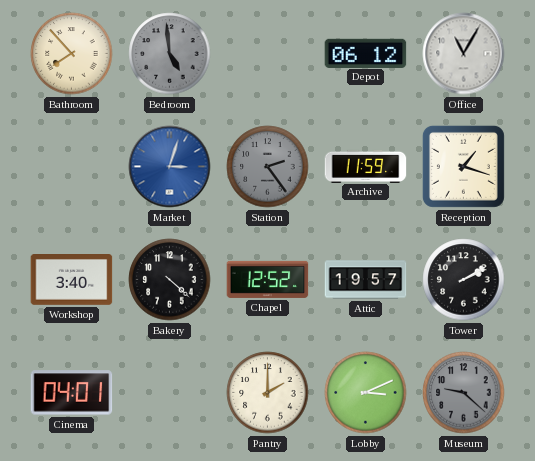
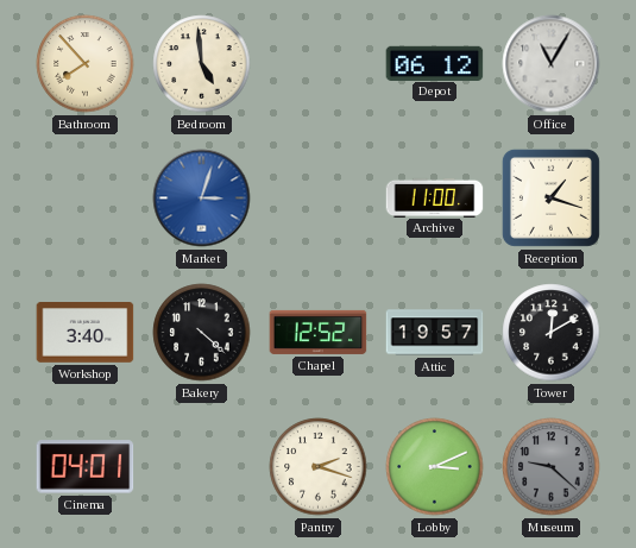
Bedroom dial: grey -> cream (202, 64)
Station: 2:24 -> none (268, 167)
Archive: 11:59 -> 11:00 (435, 197)
Tower: 2:10 -> 12:10 (552, 333)
Pantry: 2:00 -> 2:18 (319, 467)
